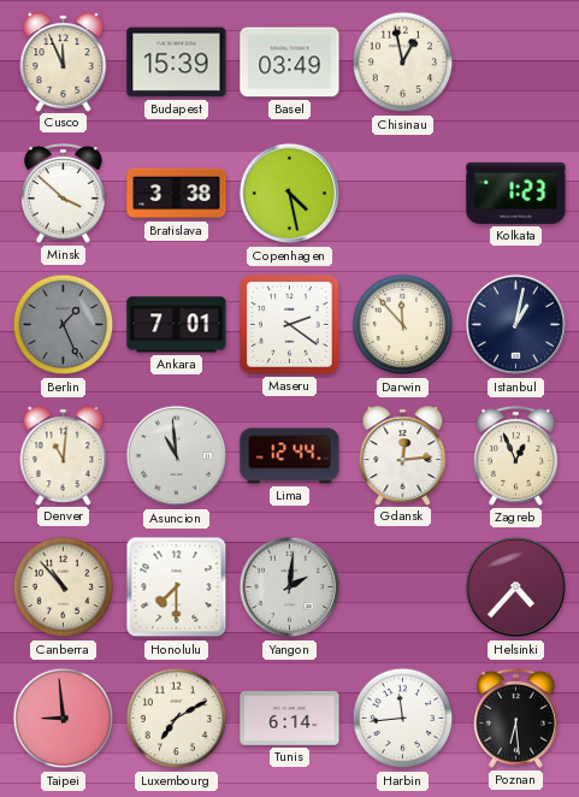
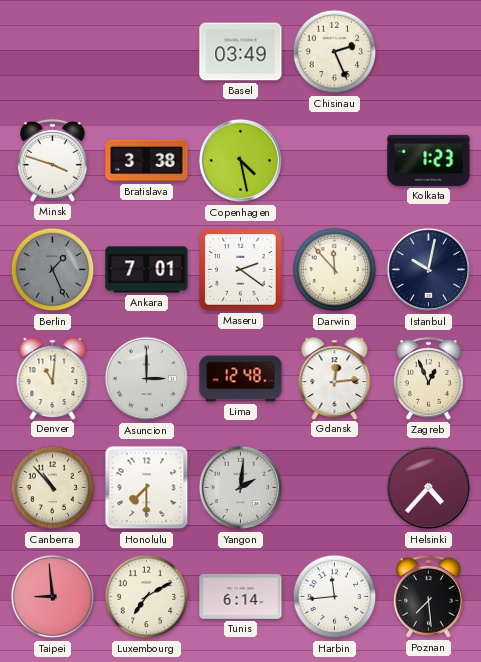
Cusco: 11:56 -> none (64, 61)
Budapest: 15:39 -> none (177, 63)
Chisinau: 12:58 -> 2:26 (335, 52)
Minsk: 3:52 -> 3:48 (52, 160)
Istanbul: 1:02 -> 10:02 (429, 270)
Asuncion: 10:59 -> 3:00 (147, 379)
Lima: 12:44 -> 12:48 (241, 379)
Poznan: 6:29 -> 7:29 (428, 596)
